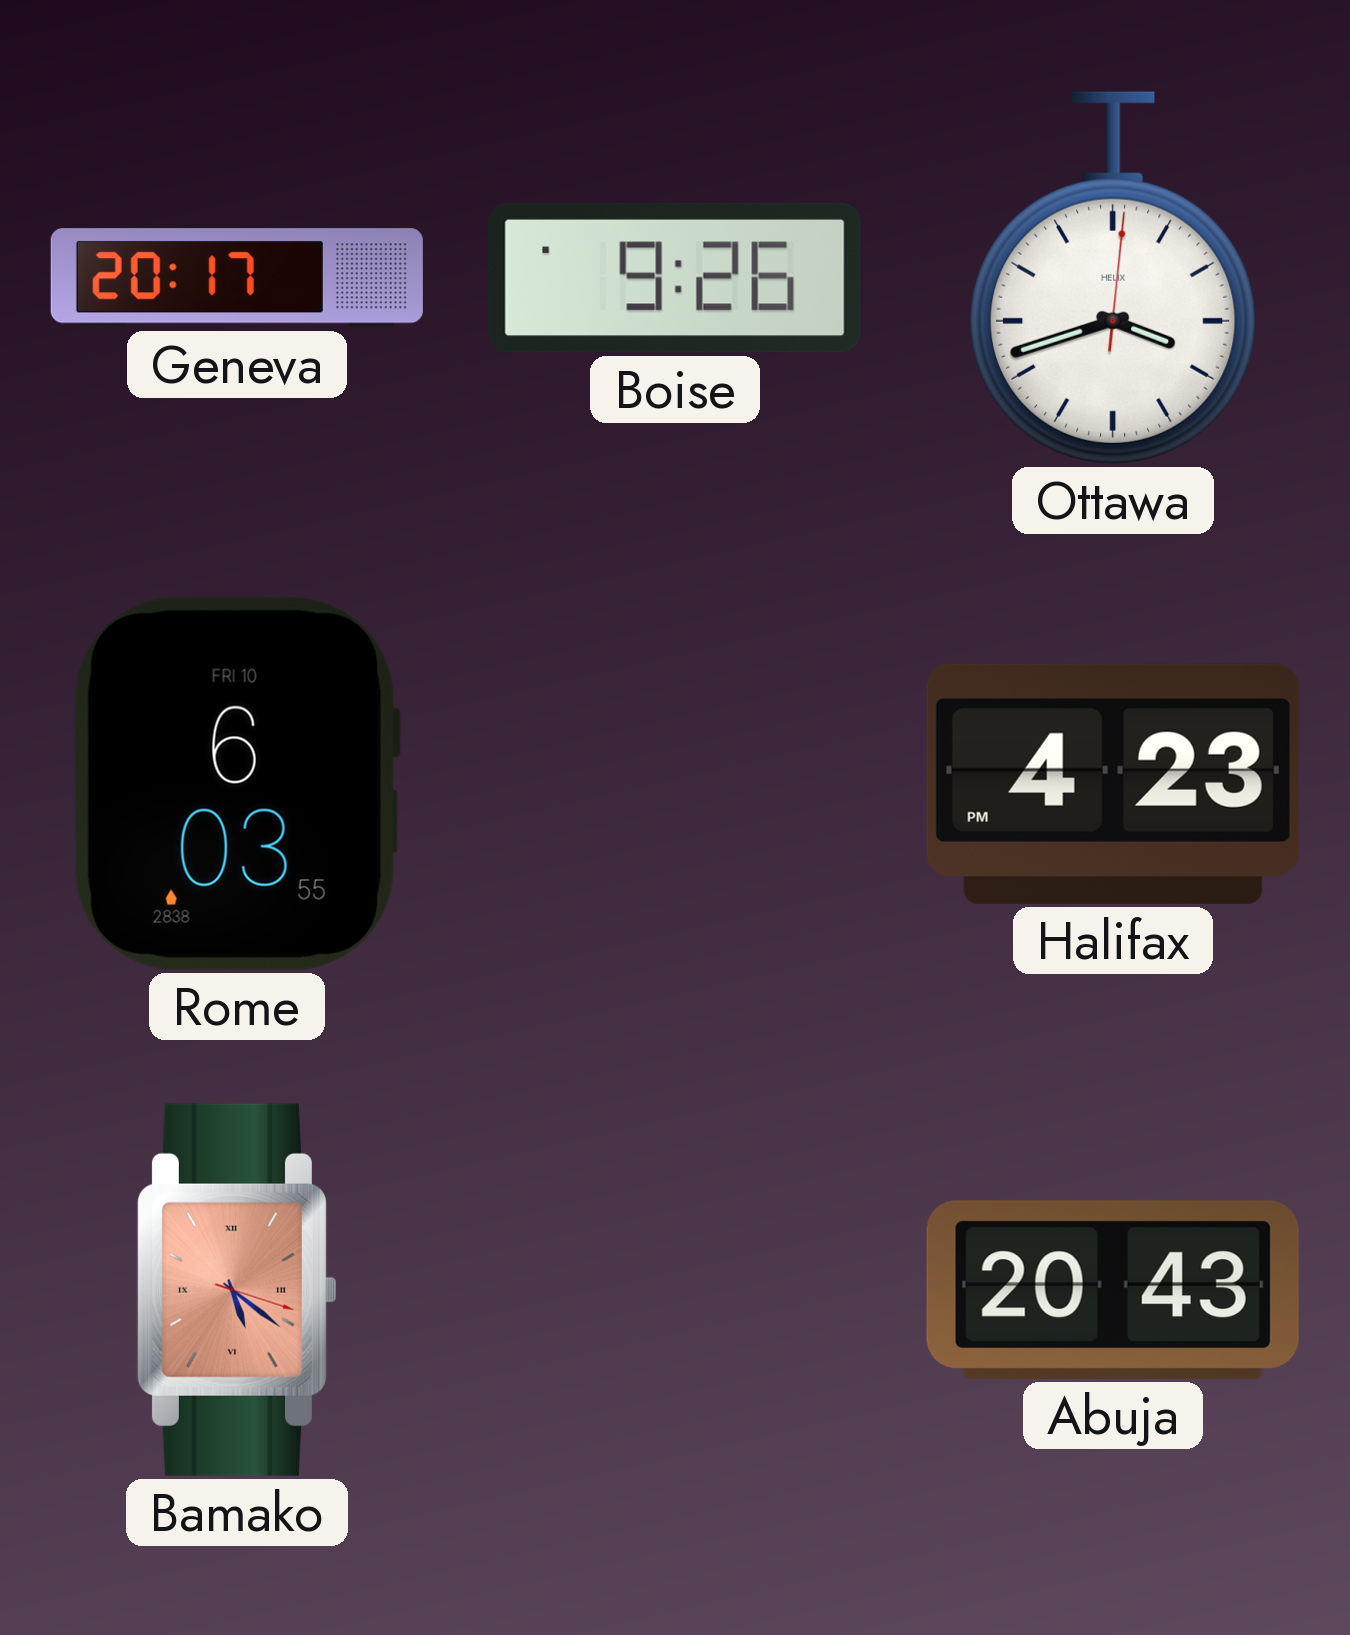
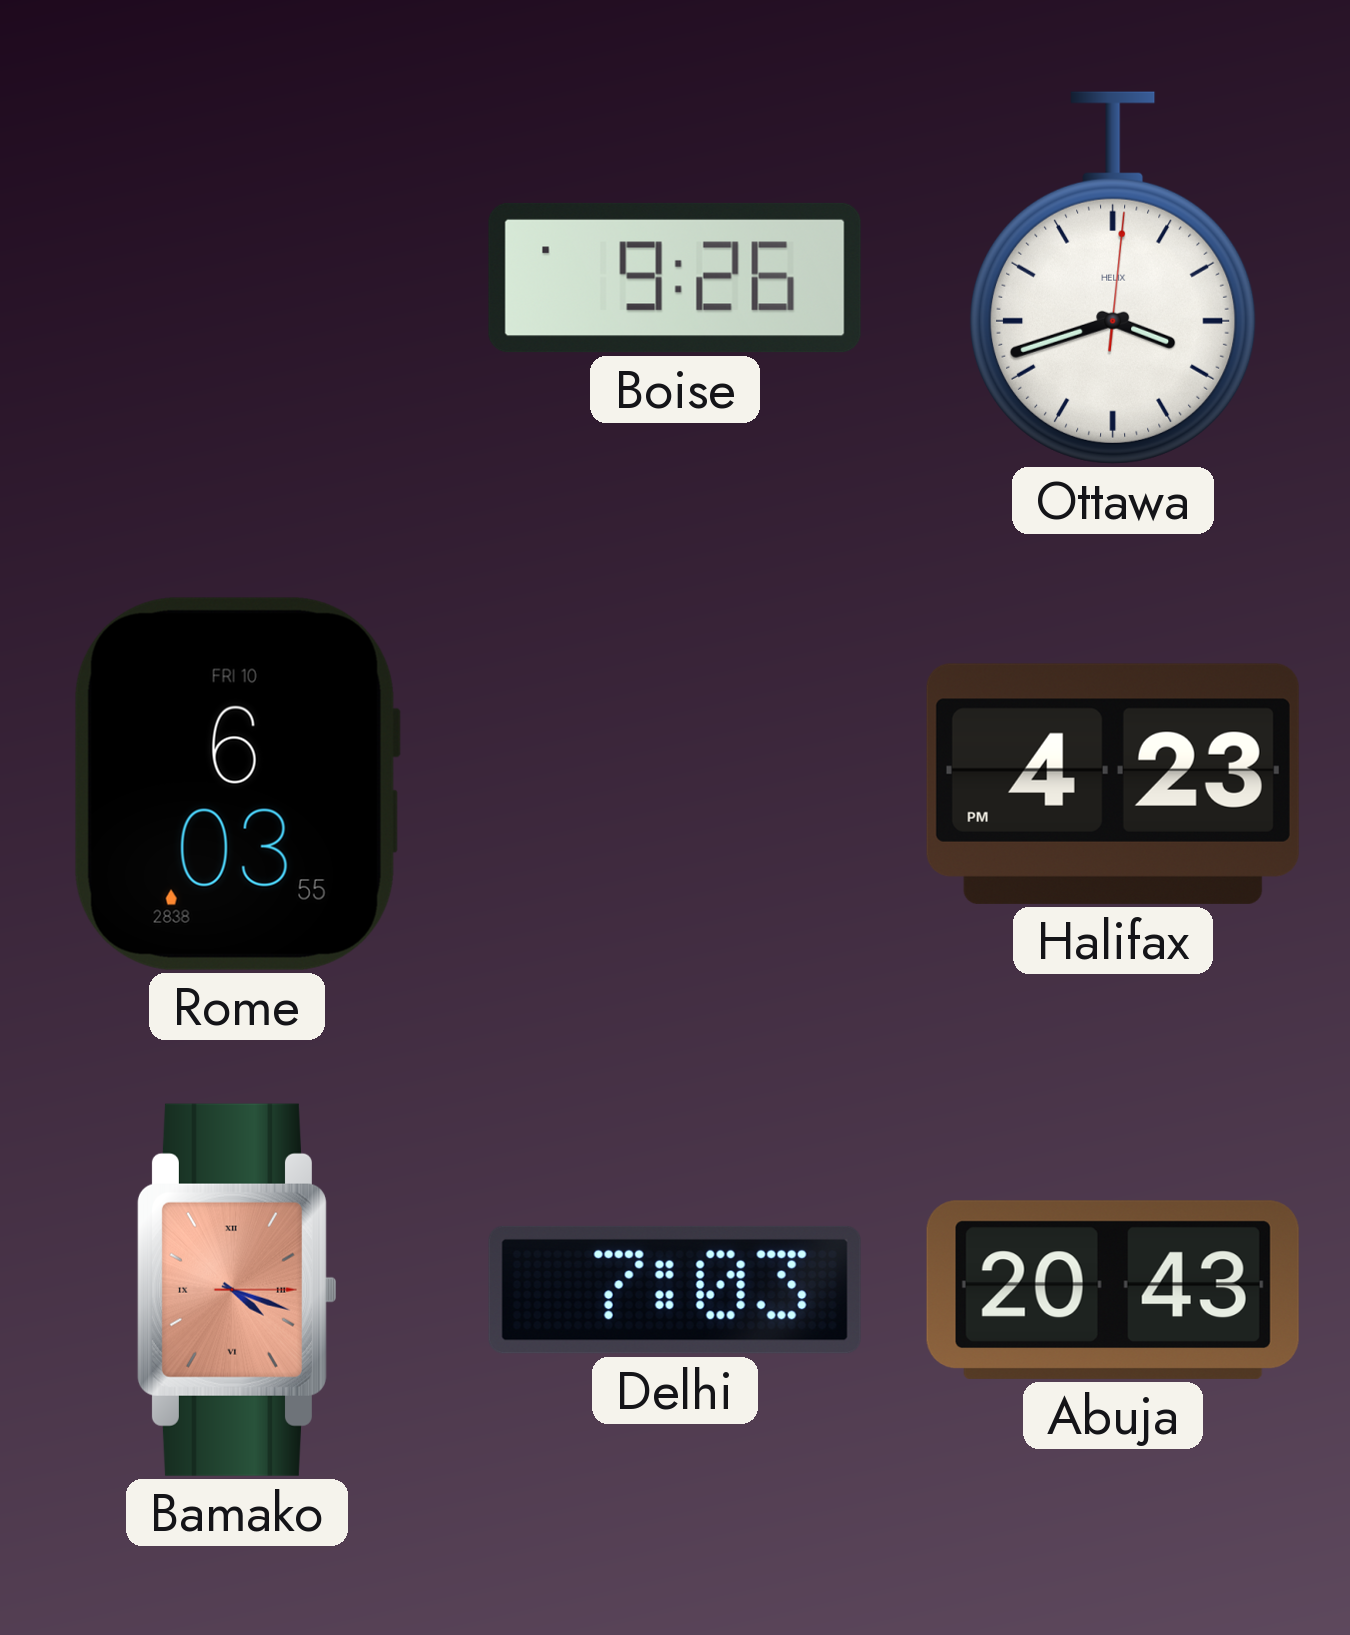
Geneva: 20:17 -> none (237, 278)
Bamako: 5:21 -> 4:18 (236, 1290)
Delhi: none -> 7:03 (675, 1290)
